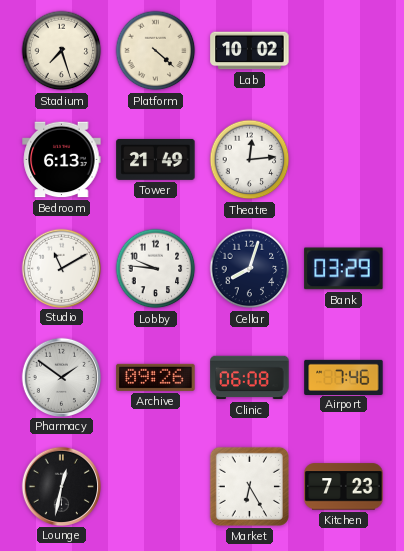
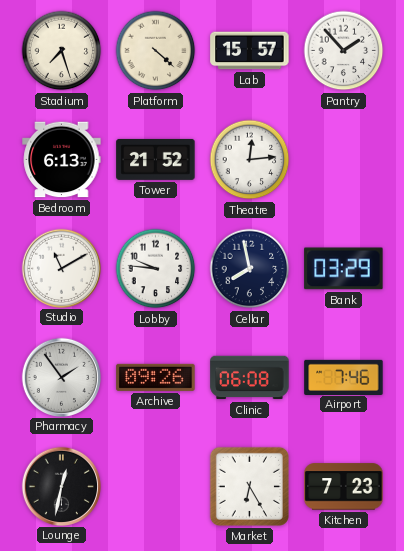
Lab: 10:02 -> 15:57 (250, 51)
Pantry: none -> 1:53 (344, 51)
Tower: 21:49 -> 21:52 (156, 159)
Cellar: 8:03 -> 7:58 (250, 269)
Pharmacy: 1:51 -> 1:54 (61, 377)
